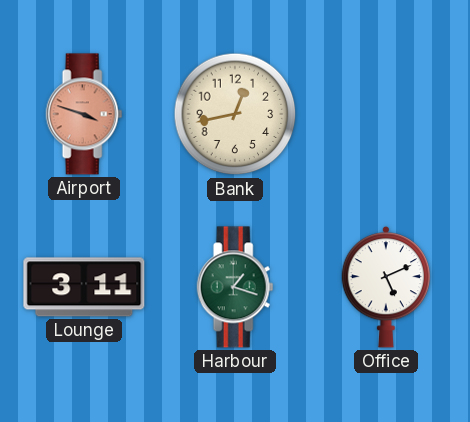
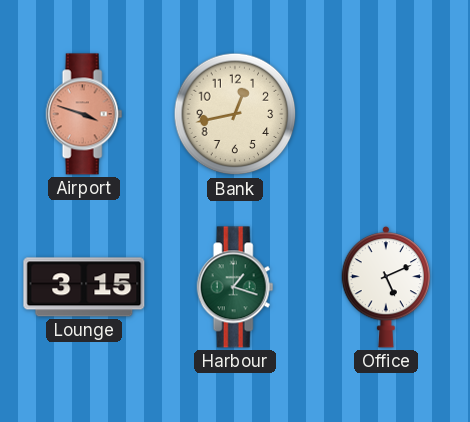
Lounge: 3:11 -> 3:15 (84, 287)
